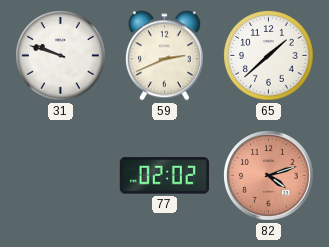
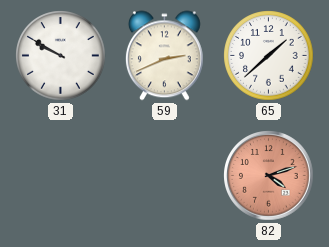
31: 9:48 -> 9:50 (61, 56)
77: 02:02 -> none (164, 176)
